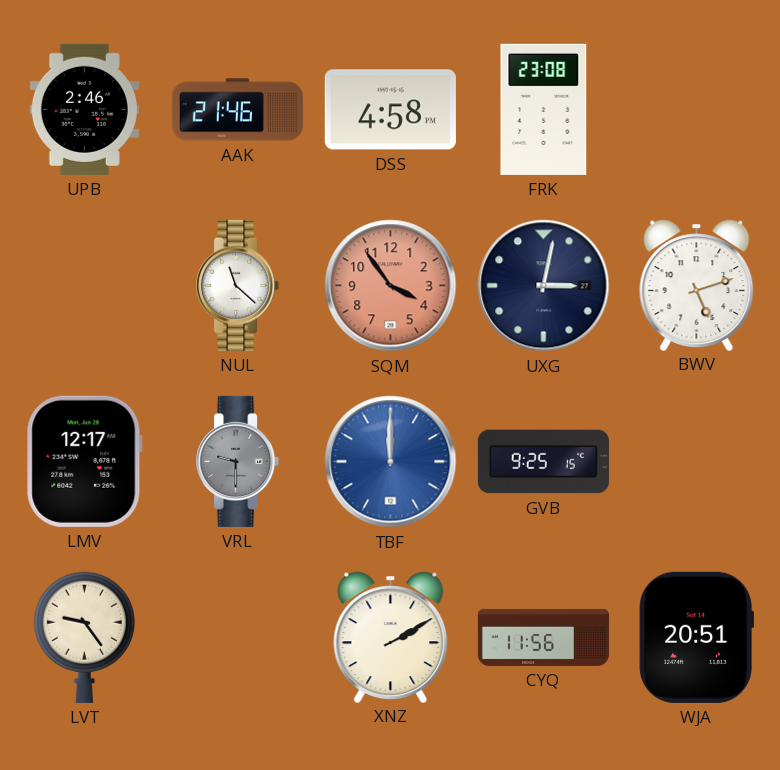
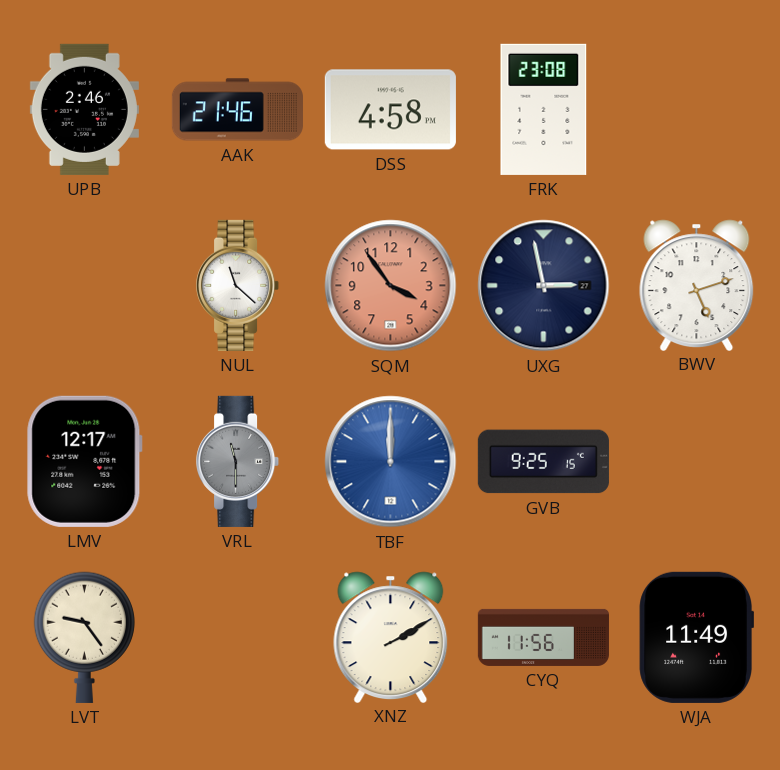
UXG: 3:02 -> 2:58 (544, 286)
VRL: 9:30 -> 11:30 (238, 461)
WJA: 20:51 -> 11:49 (696, 637)
